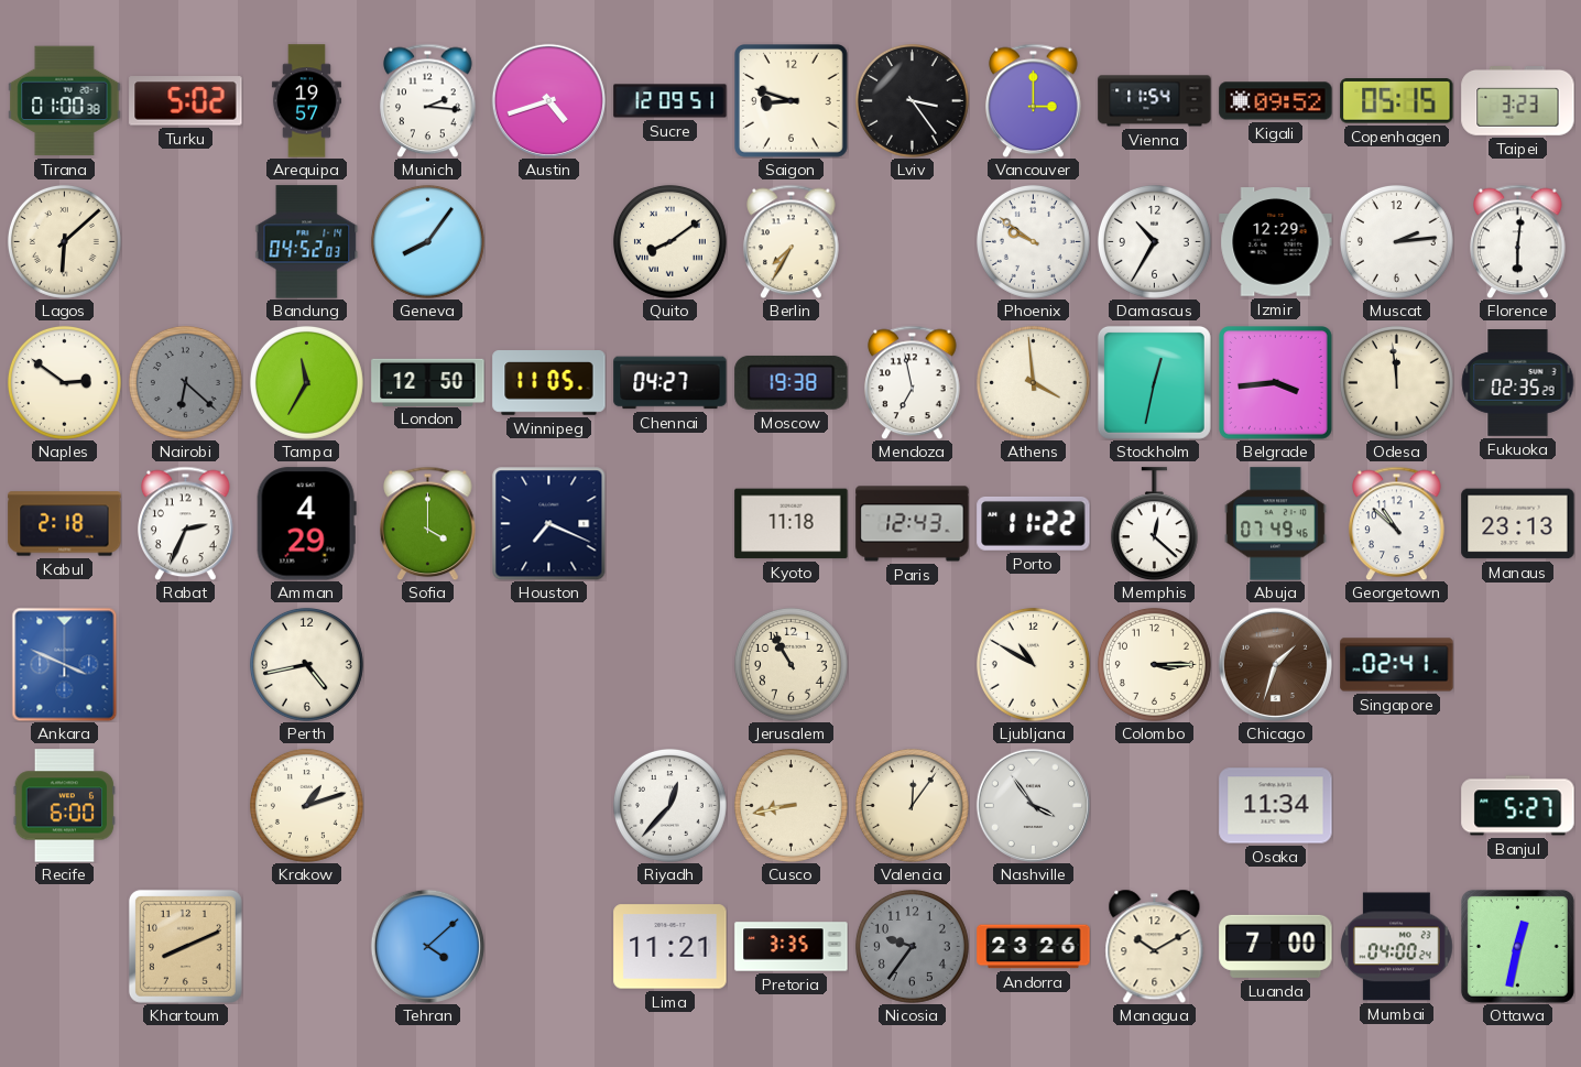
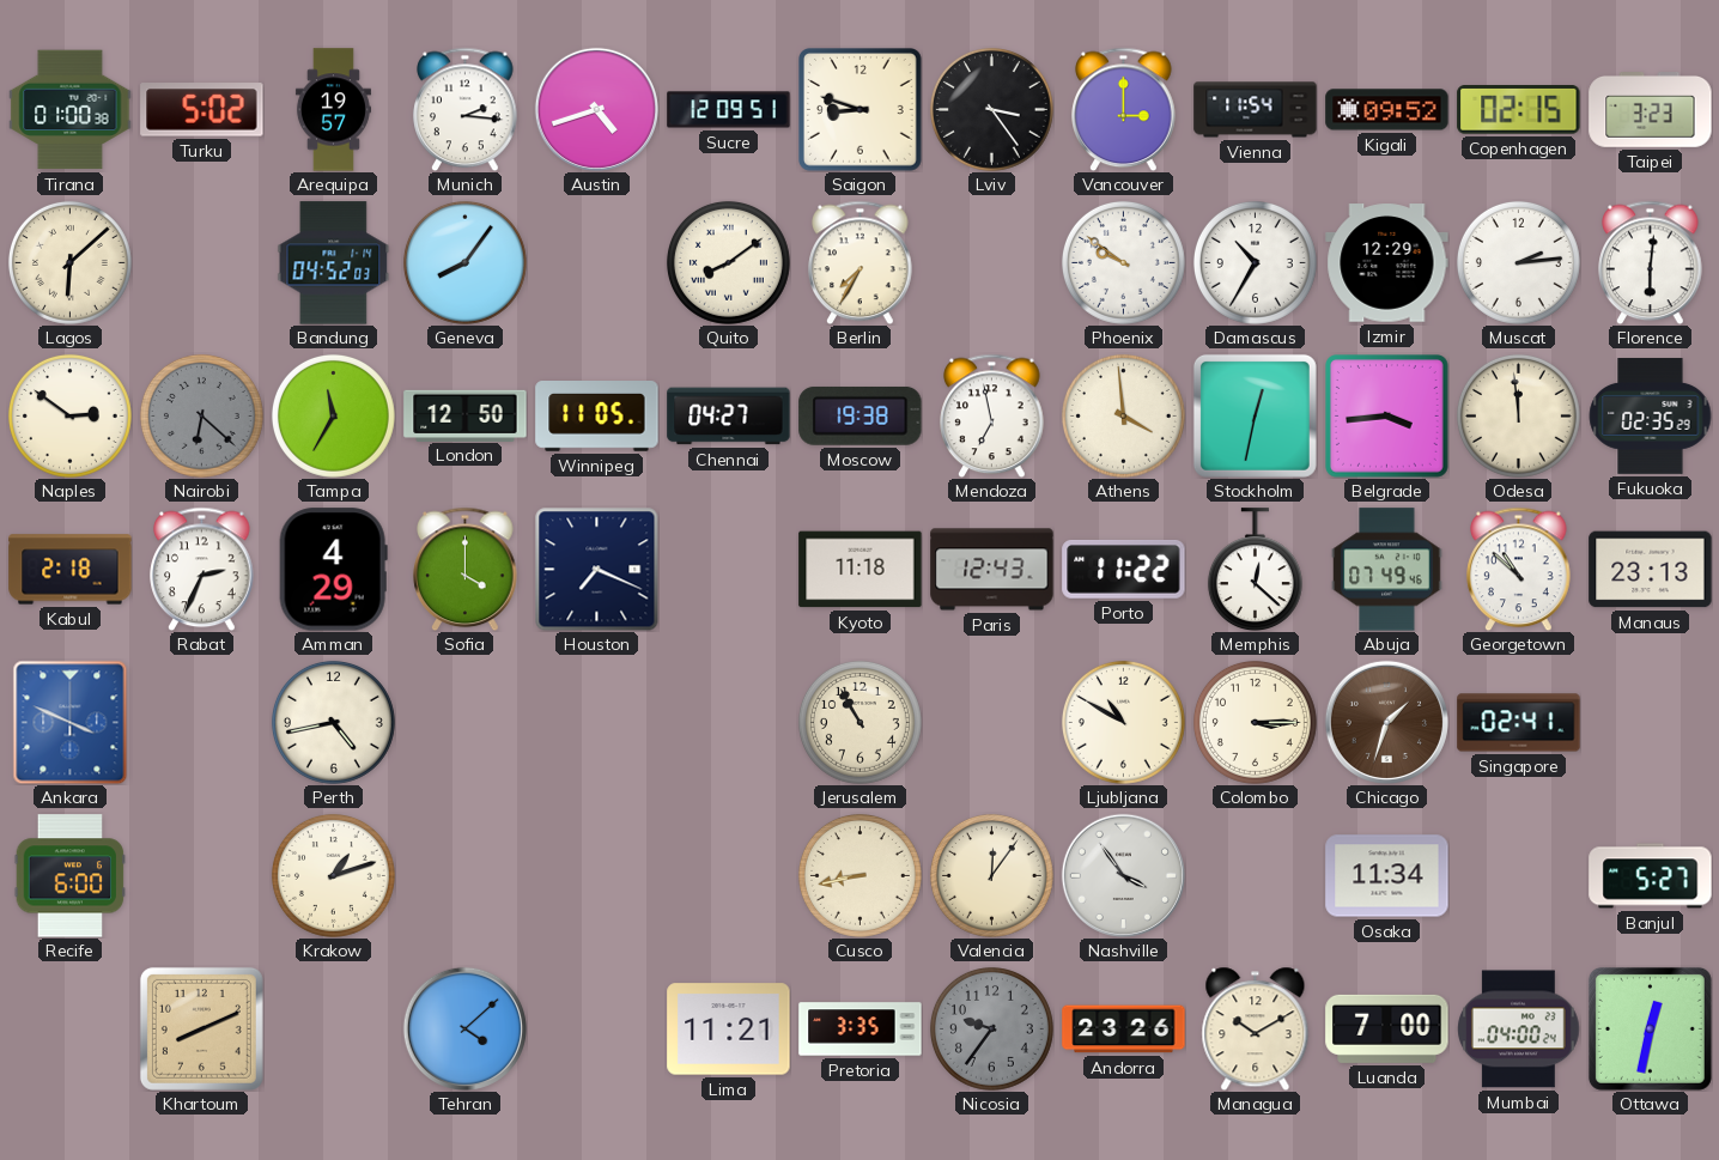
Copenhagen: 05:15 -> 02:15 (1519, 110)
Riyadh: 12:37 -> none (669, 805)
